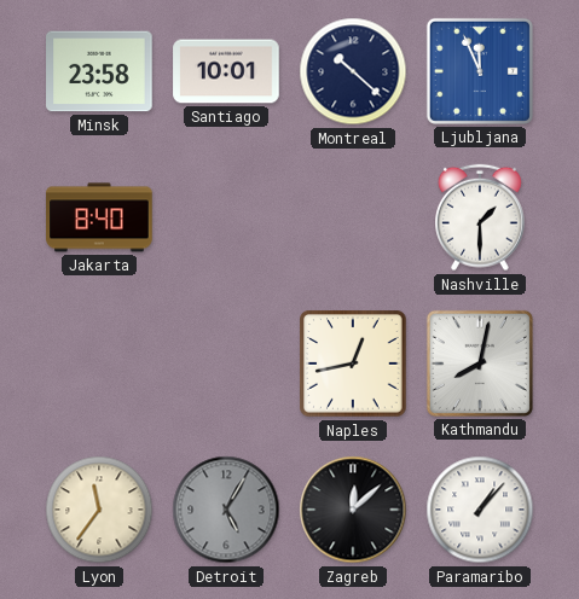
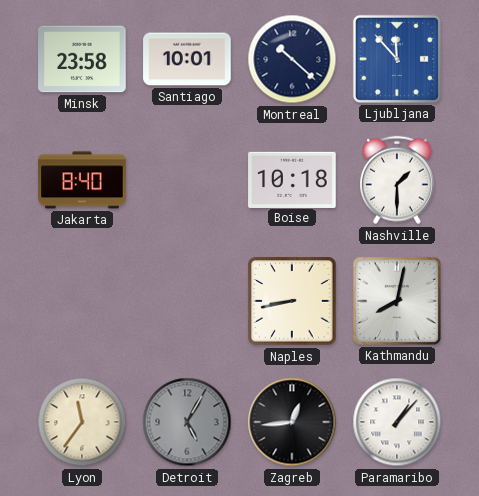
Ljubljana: 11:56 -> 11:53 (397, 59)
Boise: none -> 10:18 (292, 179)
Naples: 12:43 -> 8:43 (292, 301)
Zagreb: 12:08 -> 12:44 (292, 422)
